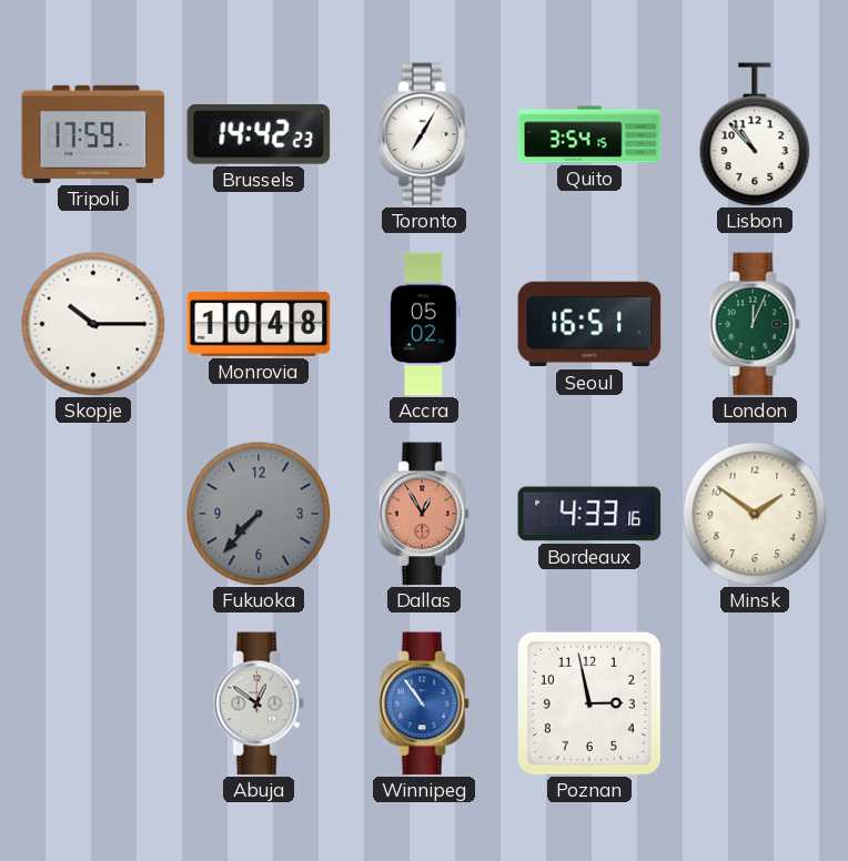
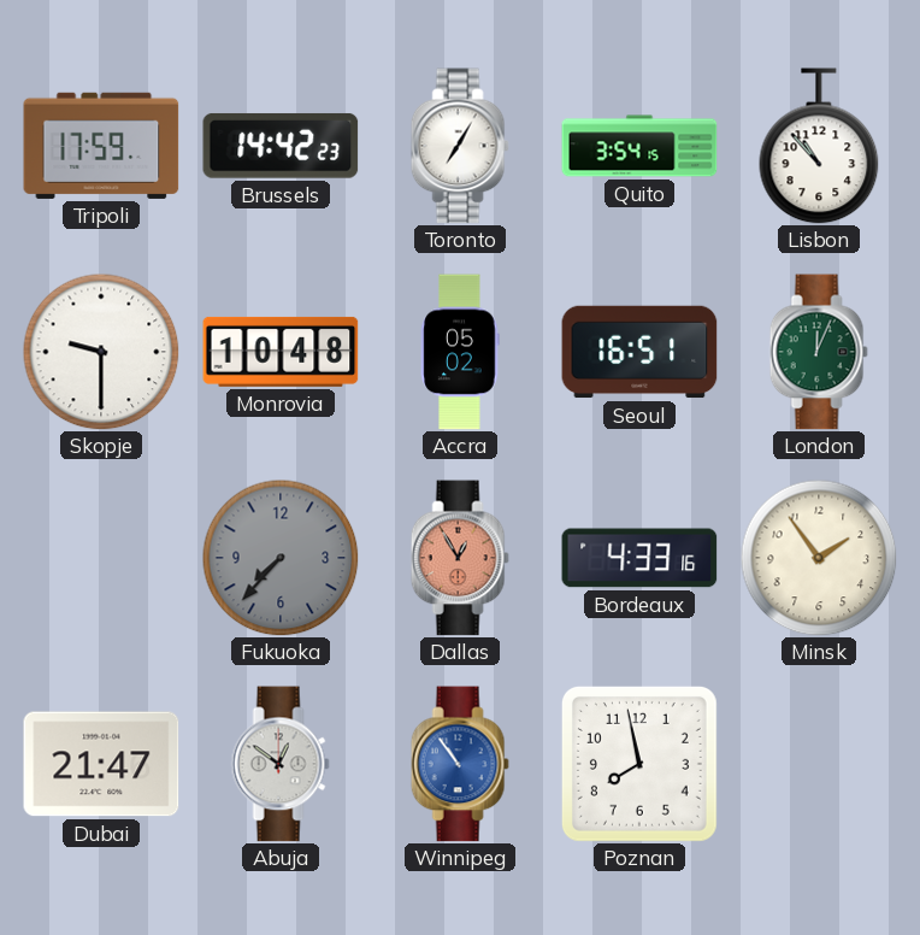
Skopje: 10:15 -> 9:30 (101, 352)
Minsk: 1:51 -> 1:54 (819, 558)
Dubai: none -> 21:47 (101, 764)
Poznan: 2:58 -> 7:58 (639, 764)
